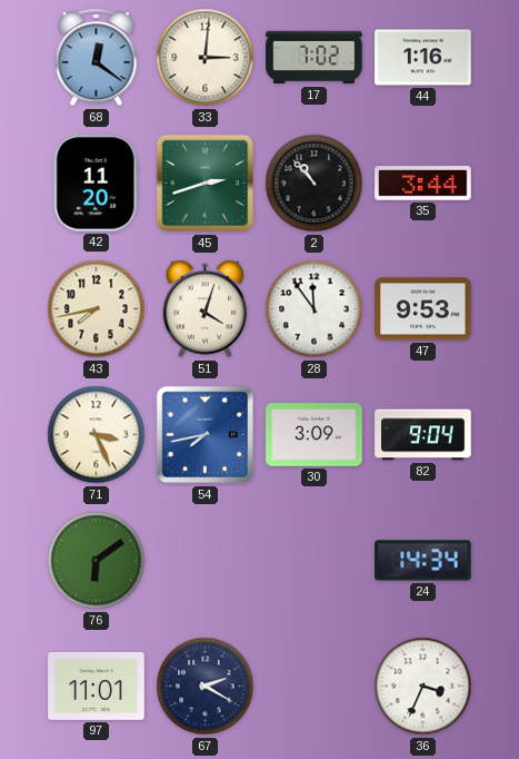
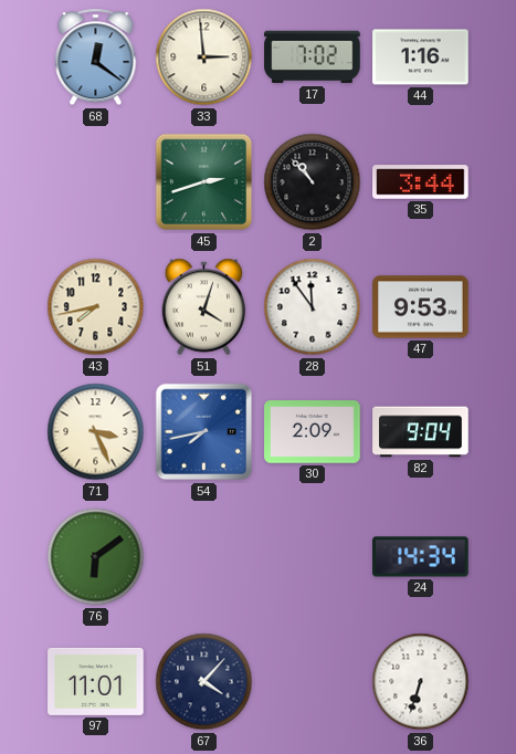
33: 3:01 -> 2:59 (204, 57)
42: 11:20 -> none (96, 184)
30: 3:09 -> 2:09 (313, 432)
67: 2:20 -> 4:07 (204, 682)
36: 3:34 -> 6:33 (421, 682)
